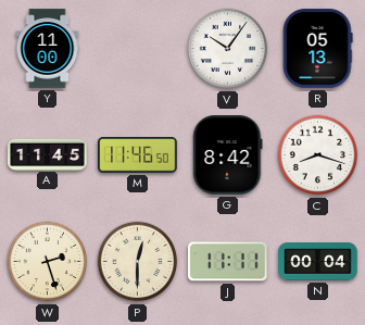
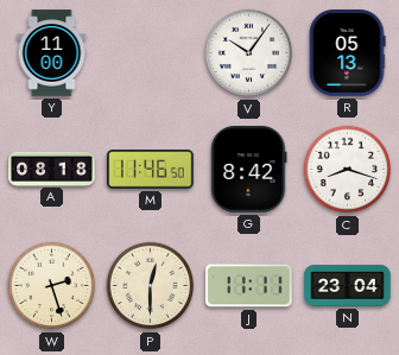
A: 11:45 -> 08:18 (52, 169)
N: 00:04 -> 23:04 (348, 286)
